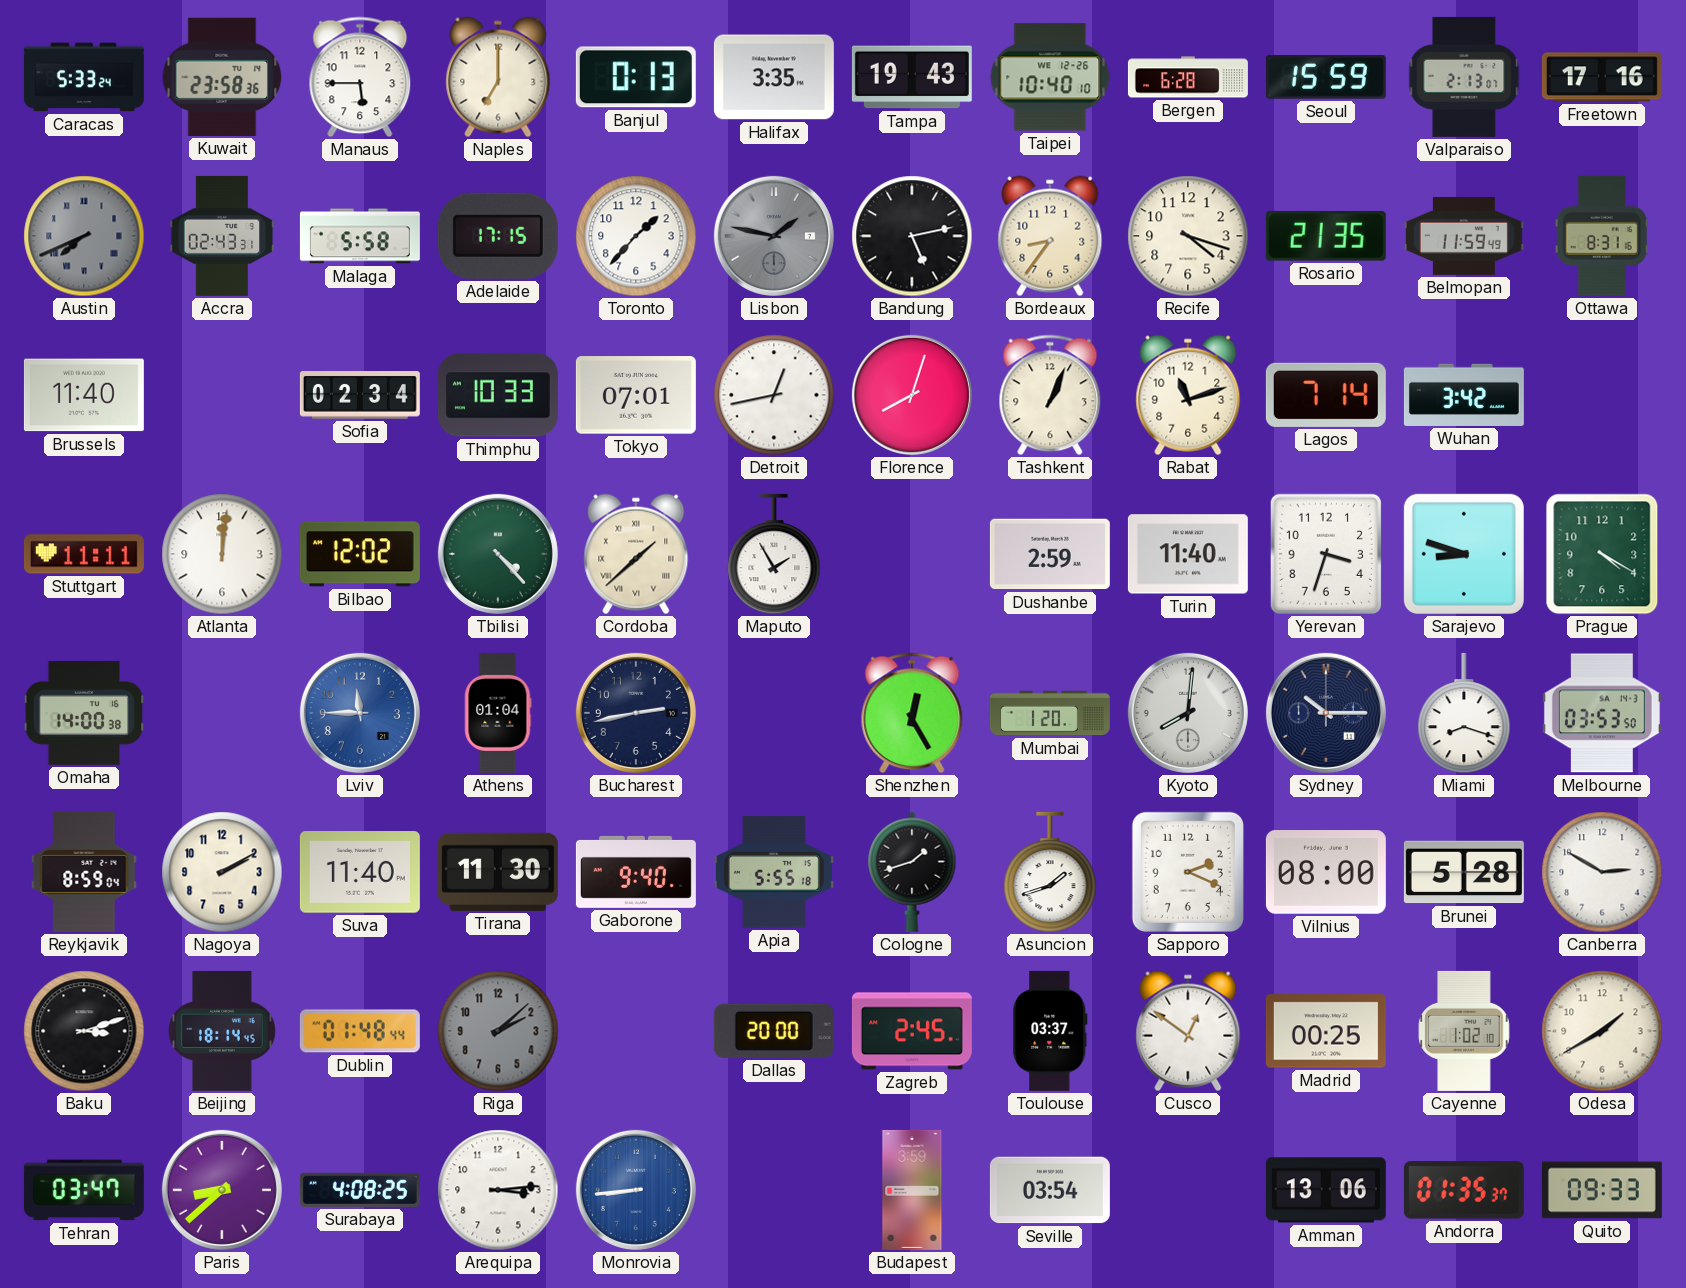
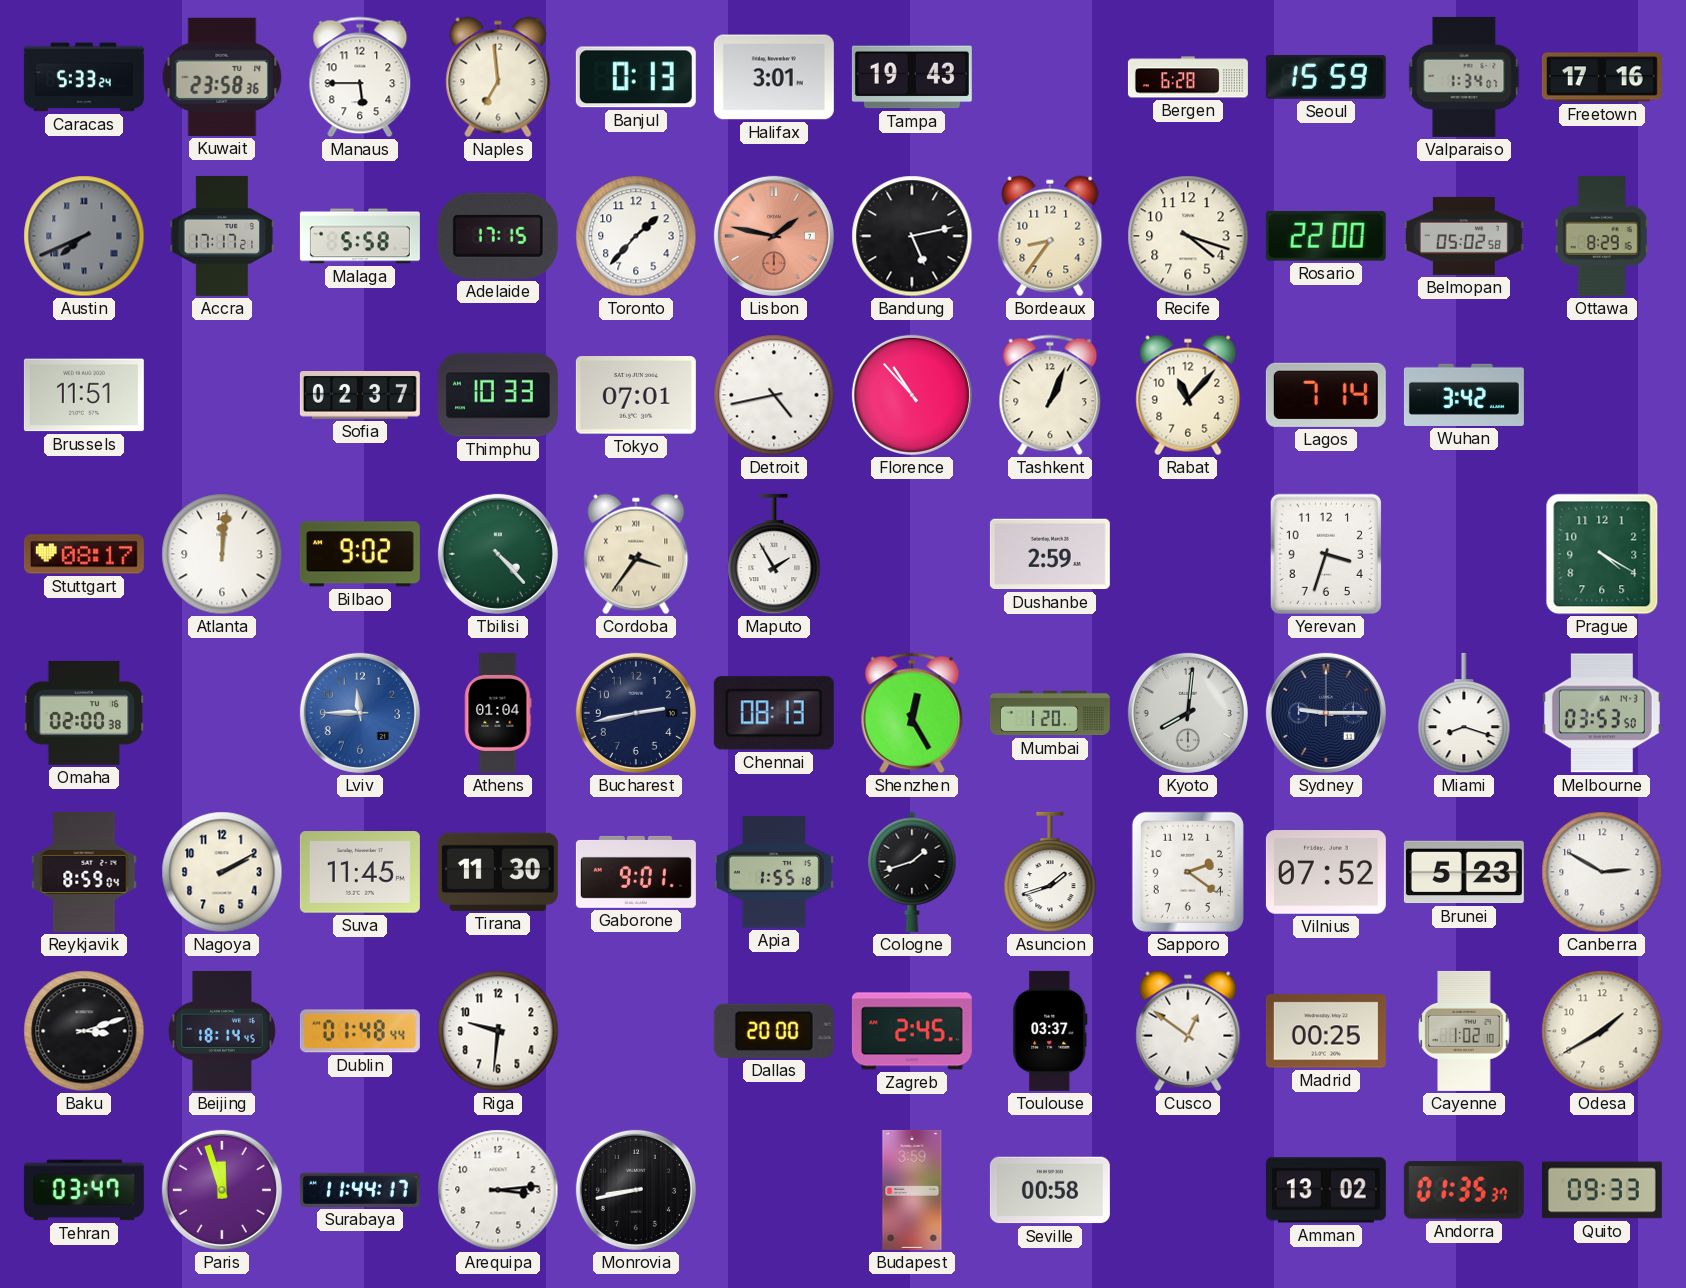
Naples: 7:00 -> 6:59 (498, 77)
Halifax: 3:35 -> 3:01 (774, 77)
Taipei: 10:40 -> none (1050, 77)
Valparaiso: 2:13 -> 1:34 (1464, 77)
Accra: 02:43 -> 17:17 (222, 236)
Lisbon dial: grey -> salmon (774, 236)
Rosario: 21:35 -> 22:00 (1326, 236)
Belmopan: 11:59 -> 05:02 (1464, 236)
Ottawa: 8:31 -> 8:29 (1602, 236)
Brussels: 11:40 -> 11:51 (84, 395)
Sofia: 02:34 -> 02:37 (360, 396)
Detroit: 12:43 -> 4:43 (774, 395)
Florence: 8:03 -> 10:53 (912, 395)
Rabat: 11:12 -> 11:07 (1188, 395)
Stuttgart: 11:11 -> 08:17 (84, 554)
Bilbao: 12:02 -> 9:02 (360, 554)
Cordoba: 1:38 -> 3:36 (636, 554)
Turin: 11:40 -> none (1188, 554)
Sarajevo: 8:48 -> none (1464, 554)
Omaha: 14:00 -> 02:00 (84, 713)
Chennai: none -> 08:13 (774, 713)
Sydney: 10:15 -> 9:15 (1326, 713)
Suva: 11:40 -> 11:45 (360, 872)
Gaborone: 9:40 -> 9:01 (636, 872)
Apia: 5:55 -> 1:55 (774, 872)
Sapporo: 2:19 -> 2:21 (1188, 872)
Vilnius: 08:00 -> 07:52 (1326, 872)
Brunei: 5:28 -> 5:23 (1464, 872)
Riga: 2:08 -> 9:31 (498, 1031)
Riga dial: grey -> white (498, 1031)
Paris: 8:38 -> 11:57 (222, 1190)
Surabaya: 4:08 -> 11:44 (360, 1190)
Monrovia: 8:44 -> 8:43 (636, 1190)
Monrovia dial: blue -> black (636, 1190)
Seville: 03:54 -> 00:58 (1050, 1190)
Amman: 13:06 -> 13:02 (1326, 1190)
